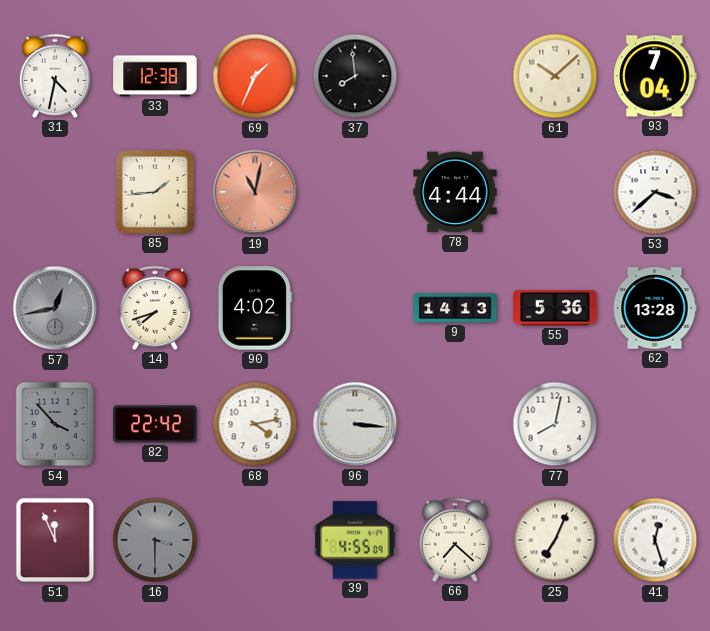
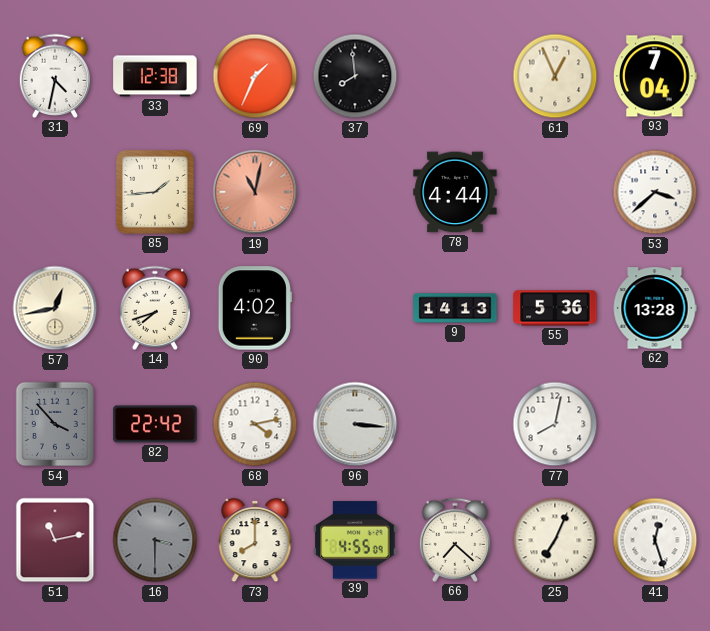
61: 10:08 -> 12:56 (555, 76)
57 dial: grey -> cream (55, 308)
51: 11:56 -> 11:13 (55, 540)
73: none -> 8:00 (255, 540)
